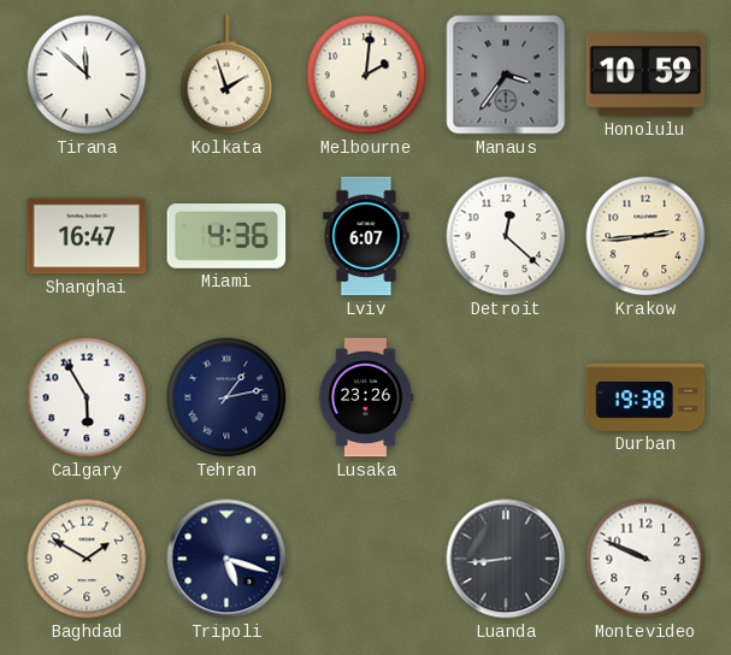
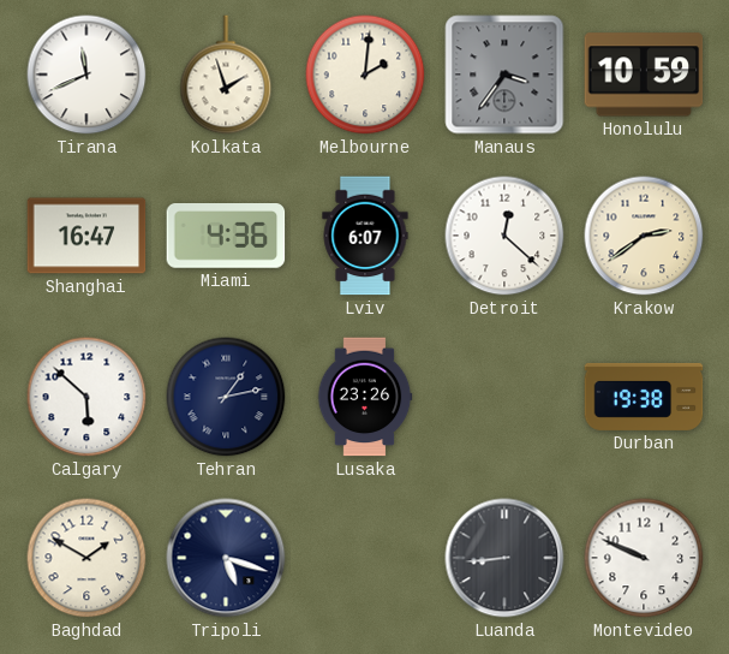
Tirana: 11:52 -> 11:41 (86, 75)
Krakow: 2:44 -> 2:39 (644, 236)
Calgary: 5:55 -> 5:52 (86, 397)
